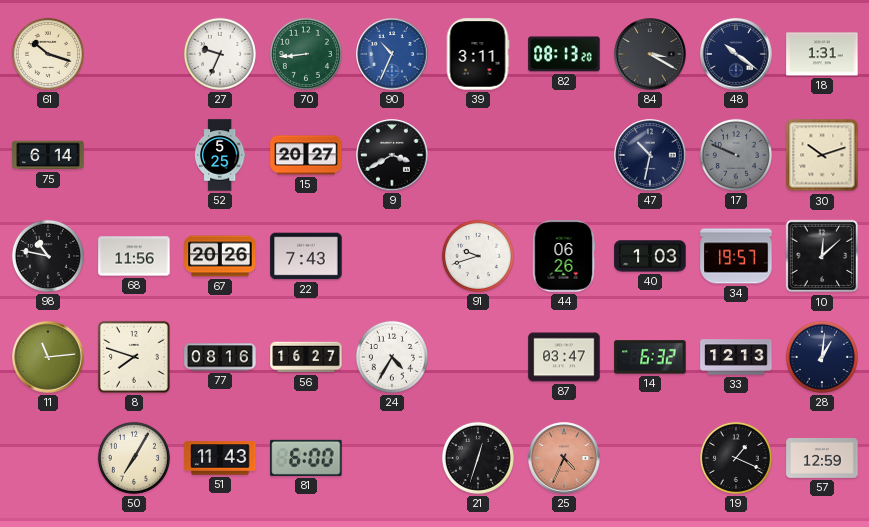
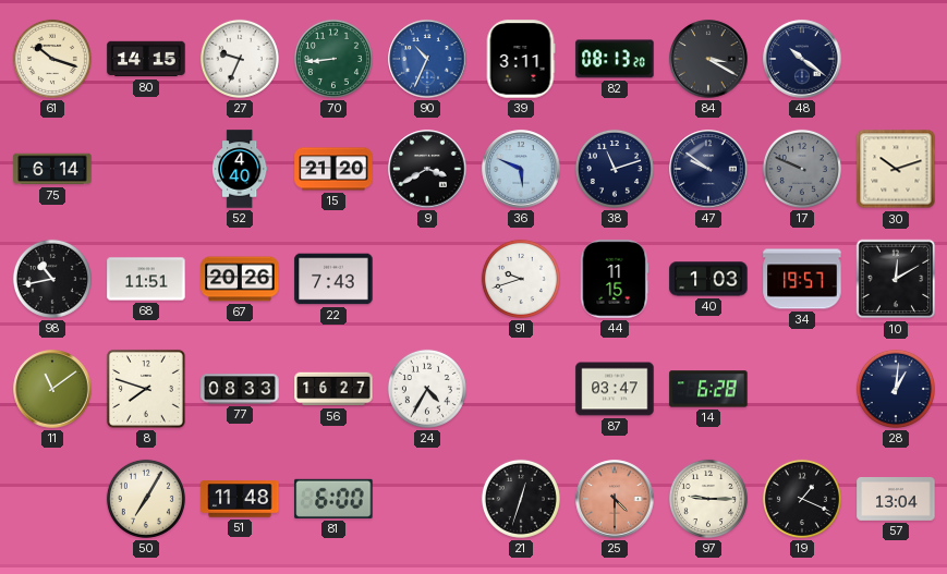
80: none -> 14:15 (146, 59)
18: 1:31 -> none (822, 54)
52: 5:25 -> 4:40 (240, 169)
15: 20:27 -> 21:20 (333, 169)
36: none -> 5:49 (521, 169)
38: none -> 11:12 (615, 169)
47: 10:32 -> 9:51 (708, 169)
98: 10:47 -> 10:43 (52, 279)
68: 11:56 -> 11:51 (146, 279)
44: 06:26 -> 11:15 (615, 279)
10: 12:08 -> 12:10 (896, 279)
11: 11:14 -> 11:09 (52, 389)
77: 08:16 -> 08:33 (240, 389)
14: 6:32 -> 6:28 (708, 389)
33: 12:13 -> none (736, 357)
51: 11:43 -> 11:48 (240, 499)
25: 4:34 -> 4:30 (615, 499)
97: none -> 9:15 (708, 499)
57: 12:59 -> 13:04 (896, 500)
